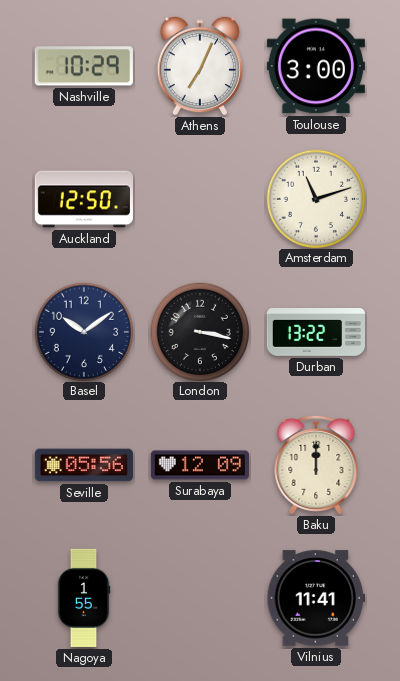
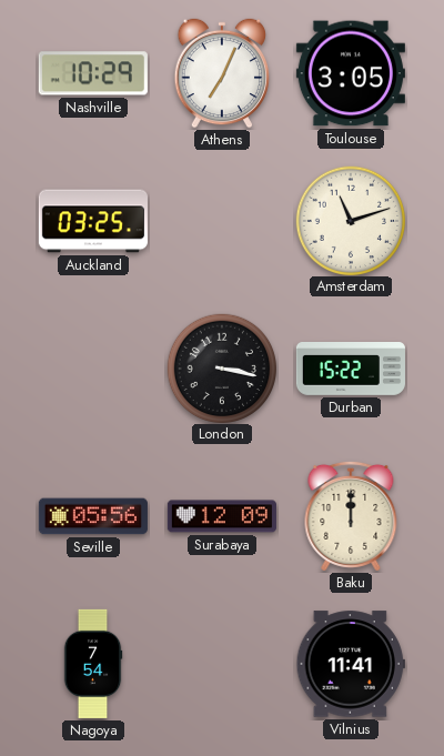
Toulouse: 3:00 -> 3:05 (351, 73)
Auckland: 12:50 -> 03:25 (93, 221)
Basel: 10:09 -> none (83, 331)
Durban: 13:22 -> 15:22 (351, 370)
Nagoya: 1:55 -> 7:54 (93, 664)
